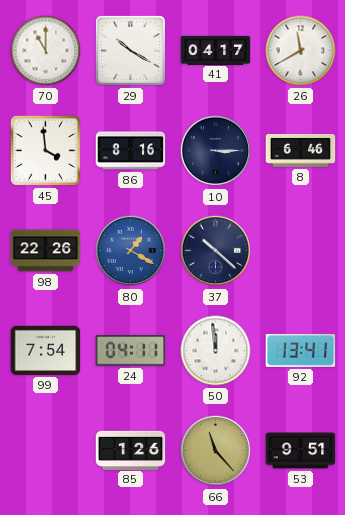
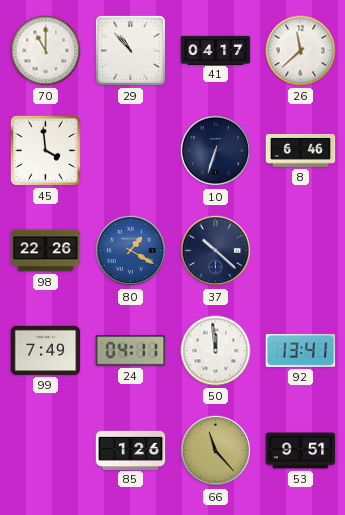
29: 10:20 -> 10:53 (130, 50)
26: 11:40 -> 11:38 (301, 51)
86: 8:16 -> none (131, 151)
10: 3:15 -> 6:33 (216, 151)
99: 7:54 -> 7:49 (46, 350)
